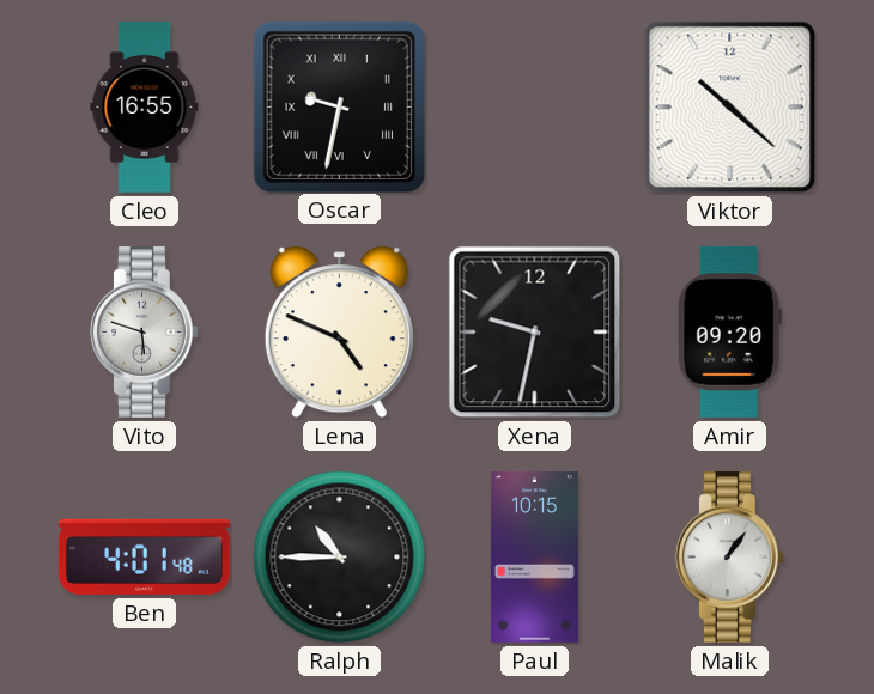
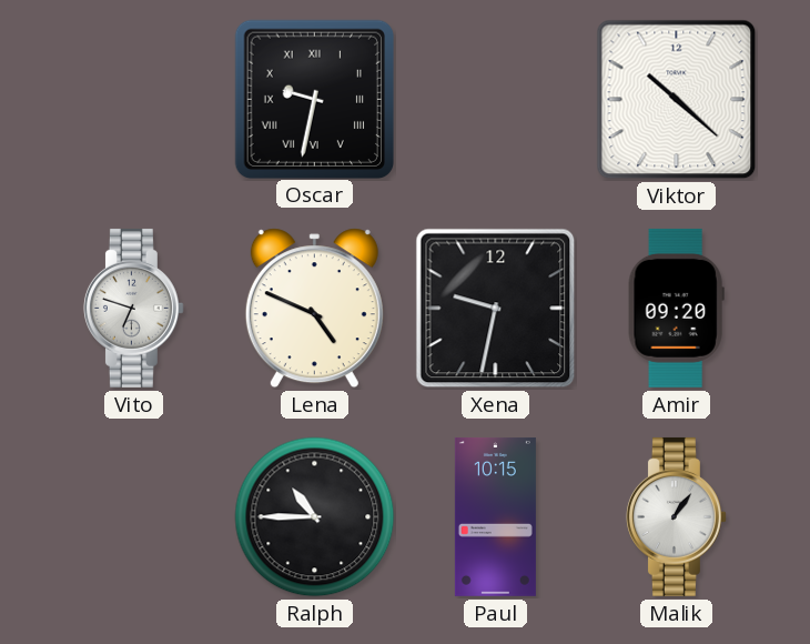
Cleo: 16:55 -> none (145, 106)
Vito: 5:48 -> 6:48 (133, 308)
Ben: 4:01 -> none (144, 556)
